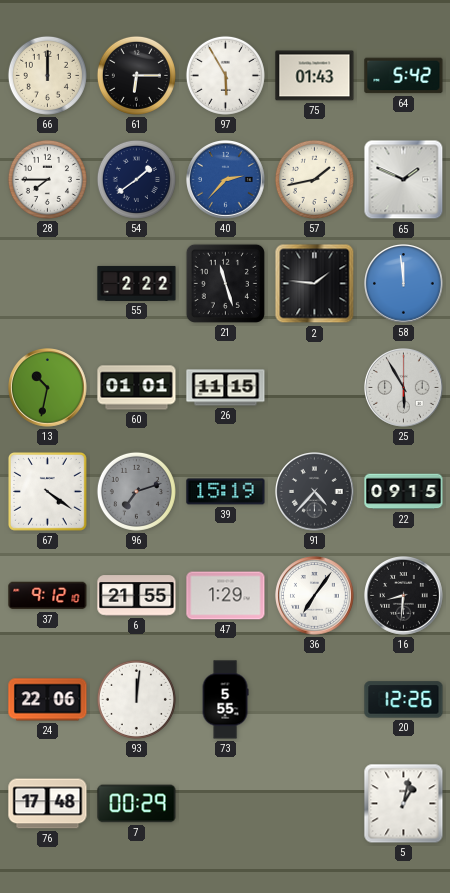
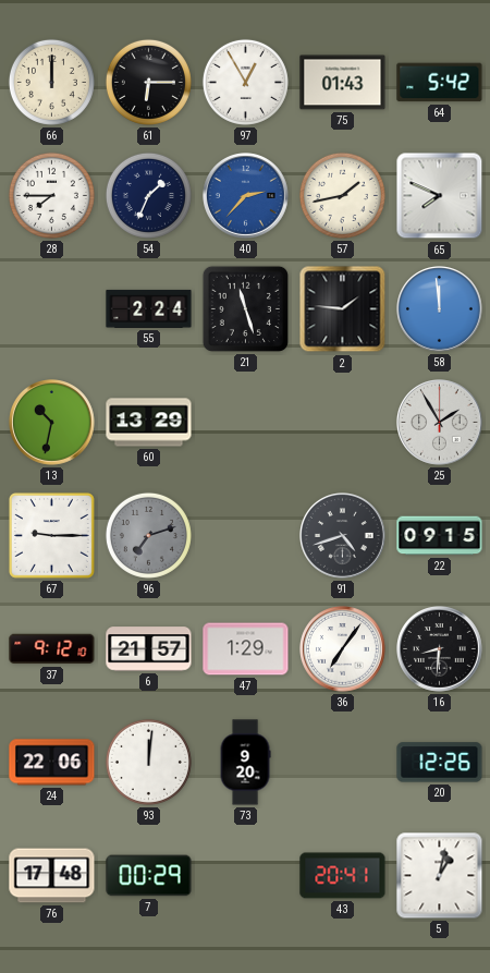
97: 5:55 -> 12:55 (245, 82)
54: 1:39 -> 1:34 (148, 195)
65: 1:49 -> 7:49 (440, 196)
55: 2:22 -> 2:24 (149, 308)
60: 01:01 -> 13:29 (149, 423)
26: 11:15 -> none (226, 388)
25: 5:55 -> 1:55 (440, 423)
67: 4:21 -> 9:15 (51, 535)
39: 15:19 -> none (226, 492)
91: 4:37 -> 4:42 (343, 536)
6: 21:55 -> 21:57 (149, 649)
73: 5:55 -> 9:20 (245, 763)
43: none -> 20:41 (343, 876)
